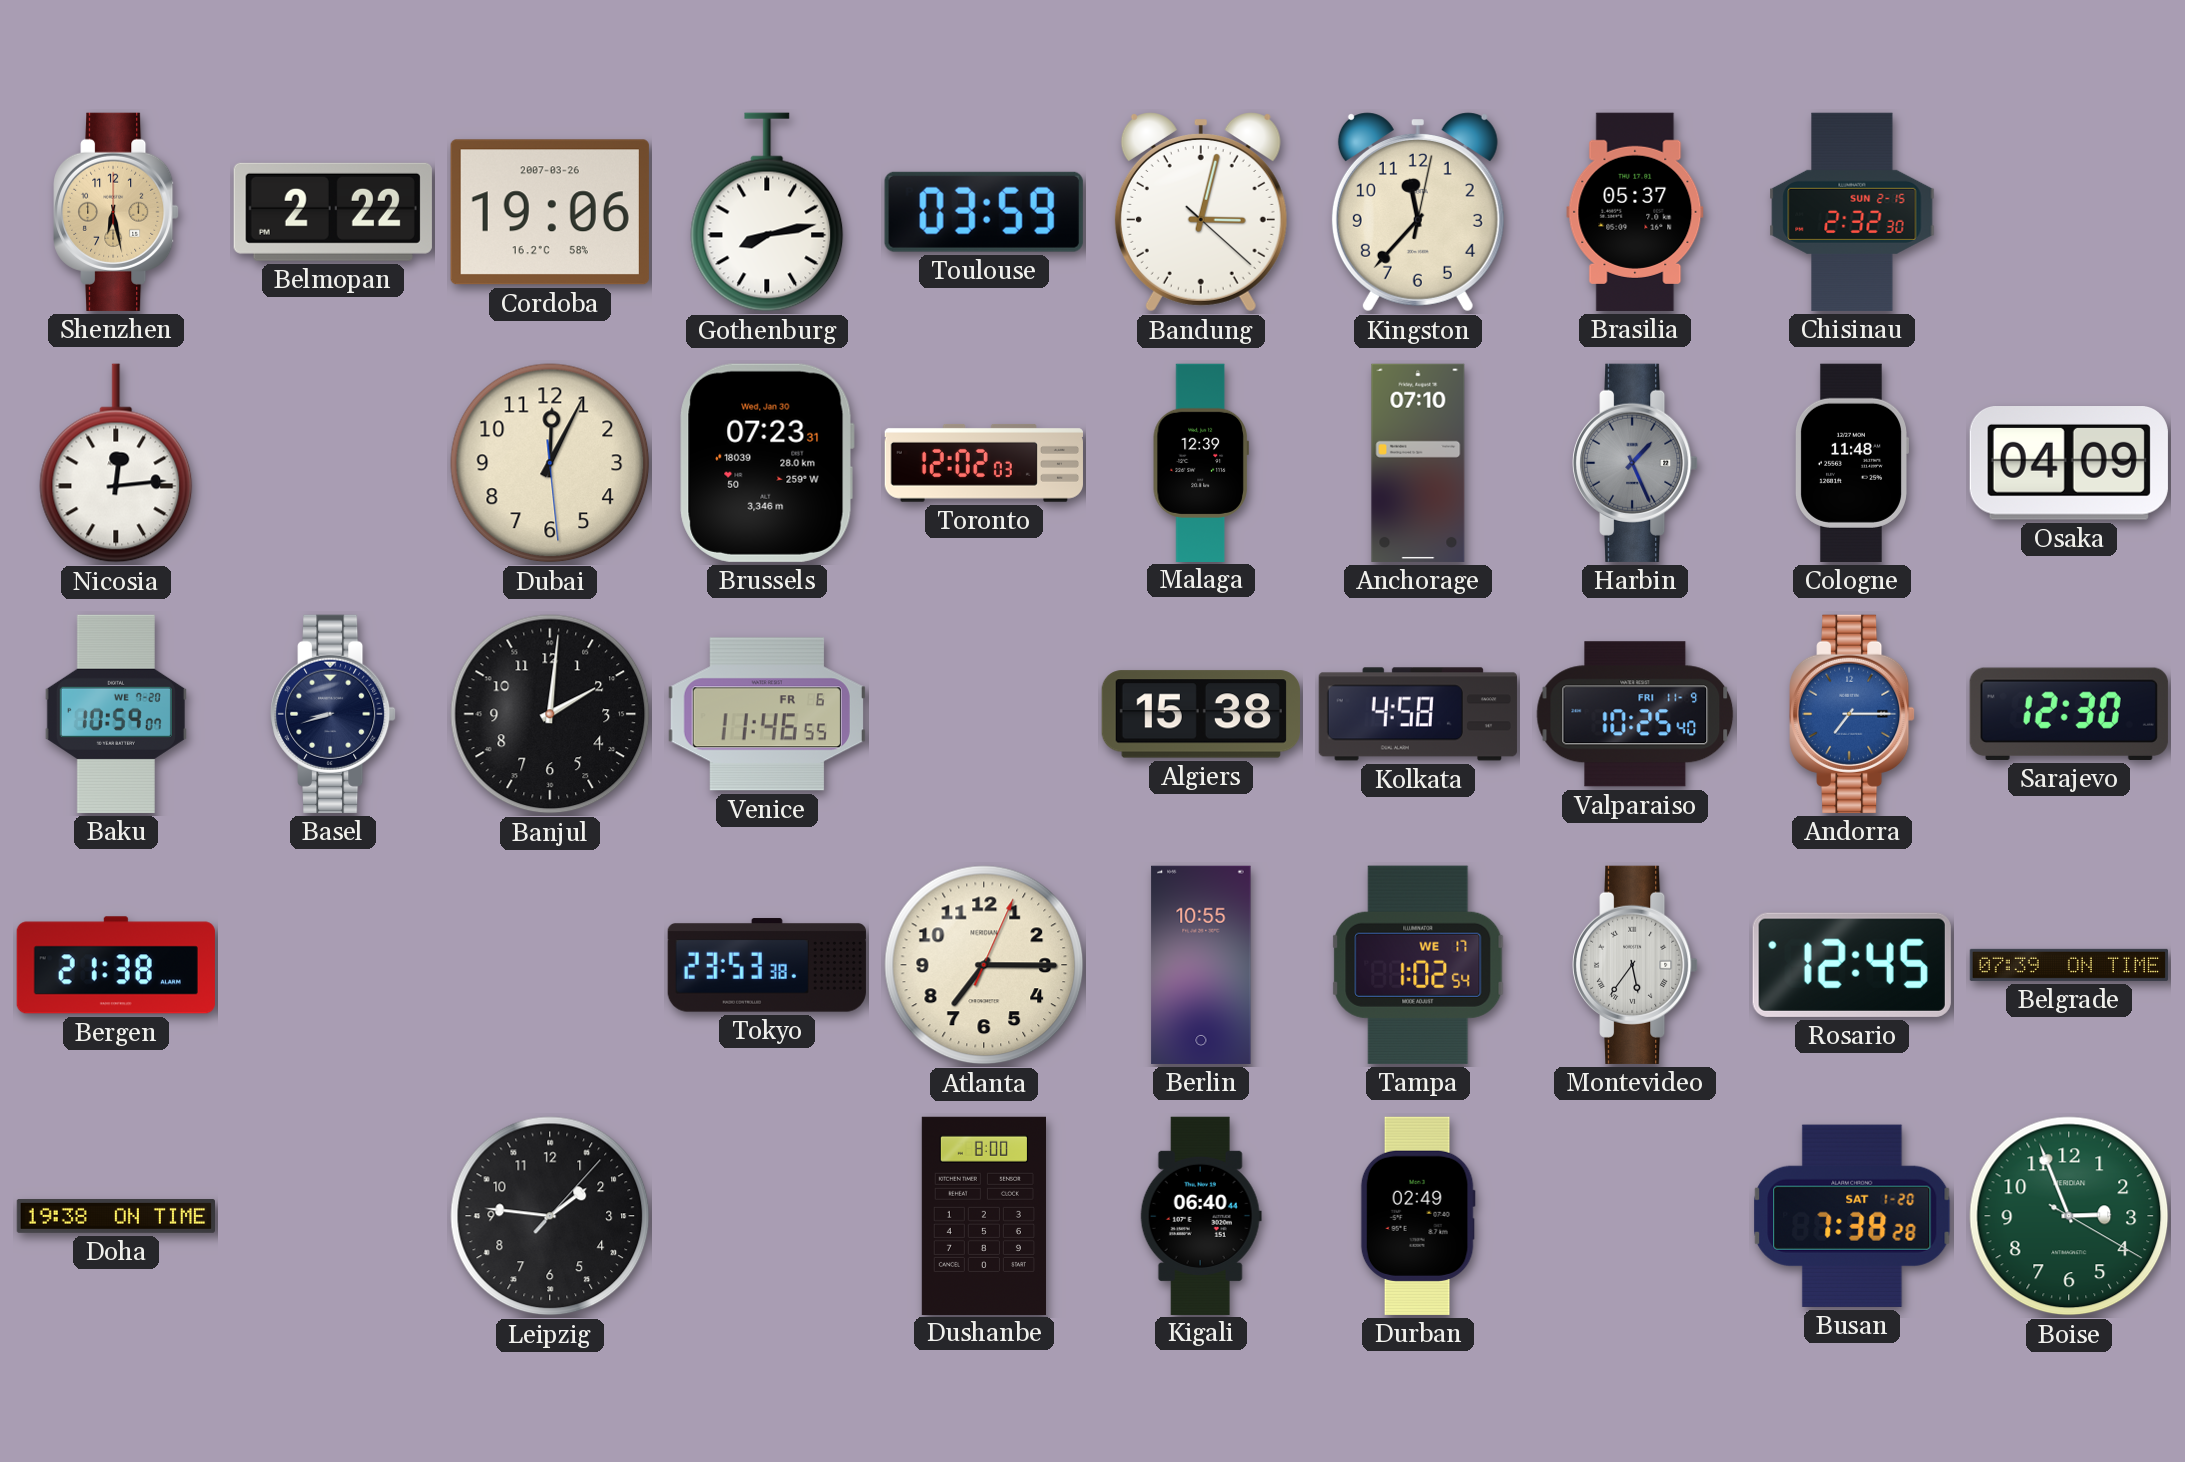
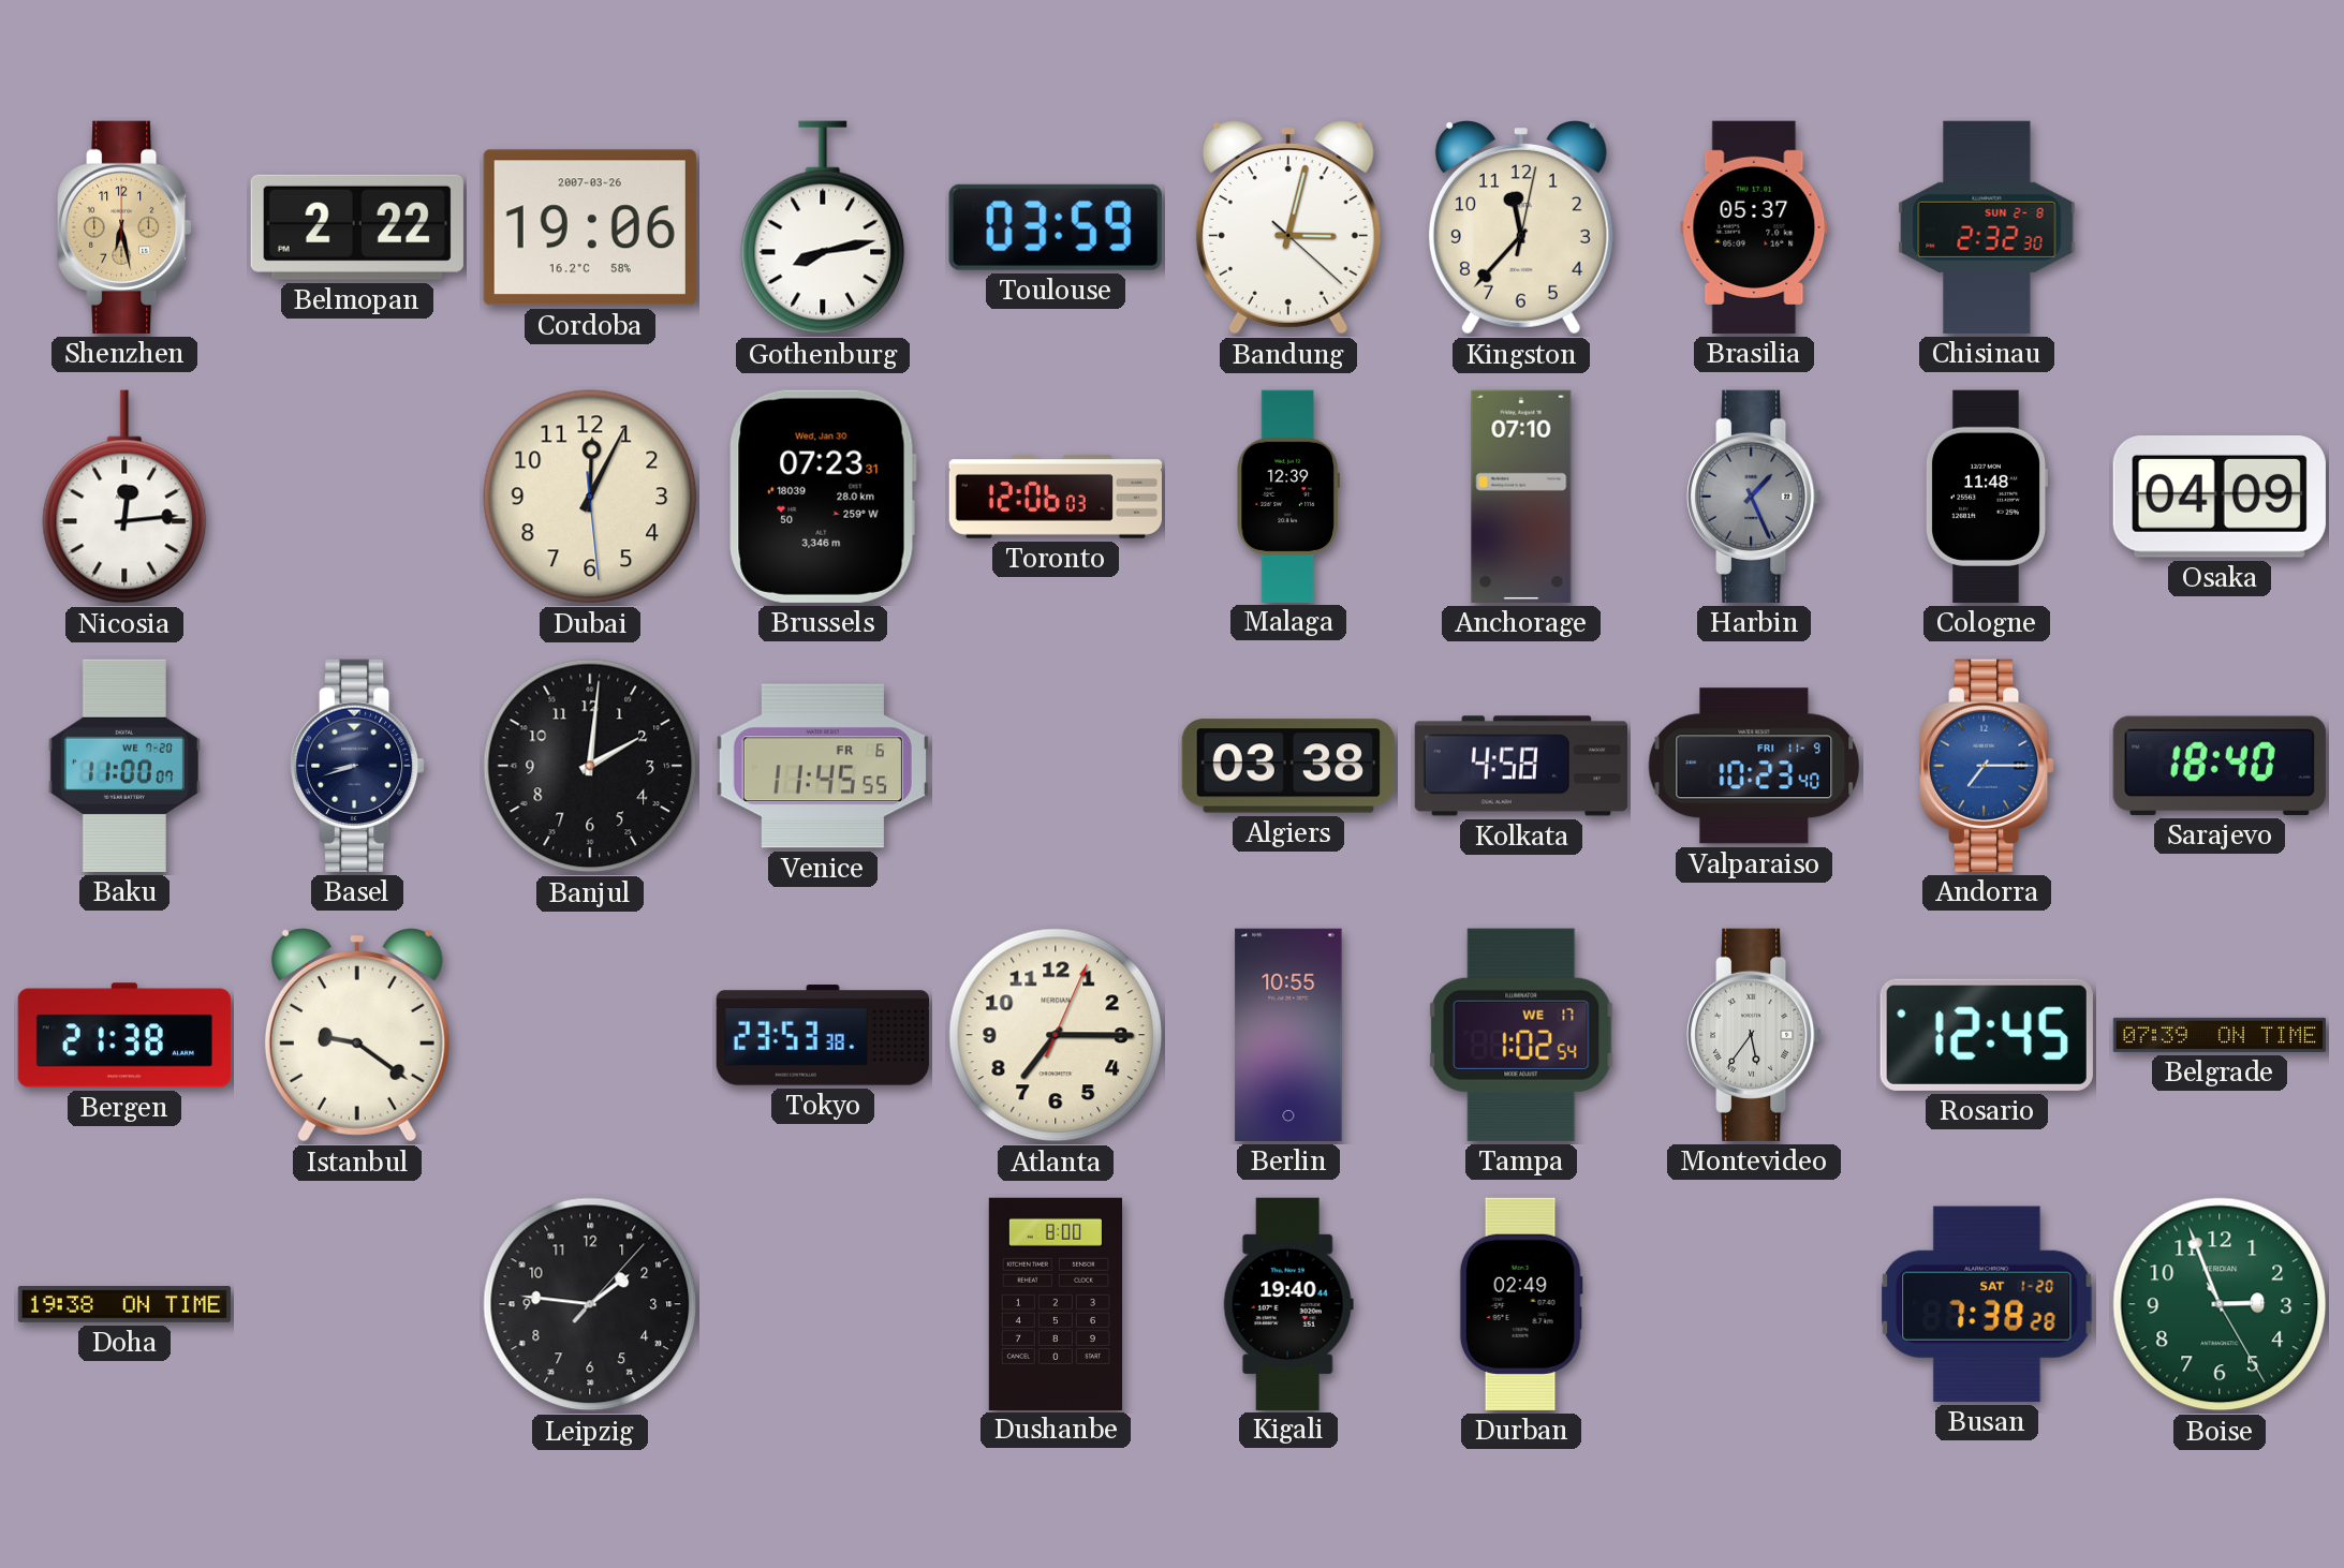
Chisinau date: SUN 2-15 -> SUN 2-8 (1987, 227)
Toronto: 12:02 -> 12:06 (1056, 497)
Baku: 10:59 -> 11:00 (124, 766)
Venice: 11:46 -> 11:45 (823, 766)
Algiers: 15:38 -> 03:38 (1288, 766)
Valparaiso: 10:25 -> 10:23 (1754, 766)
Sarajevo: 12:30 -> 18:40 (2220, 766)
Istanbul: none -> 9:21 (357, 1035)
Kigali: 06:40 -> 19:40 (1288, 1303)
Boise: 2:56:20 -> 2:56:25 (2220, 1304)
